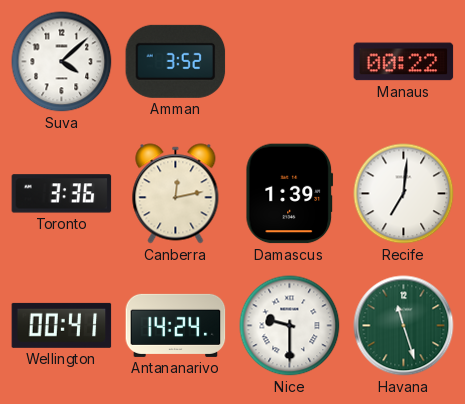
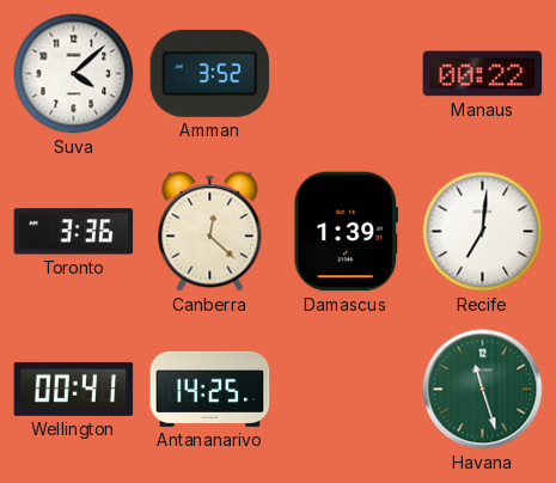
Canberra: 12:13 -> 12:22 (210, 232)
Antananarivo: 14:24 -> 14:25 (210, 389)
Nice: 9:30 -> none (290, 326)
